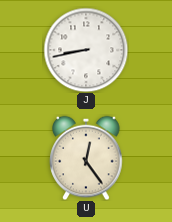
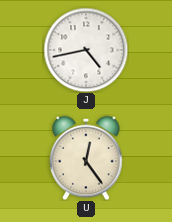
J: 8:43 -> 4:43 (86, 50)
